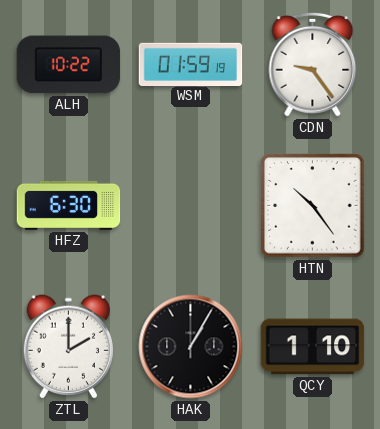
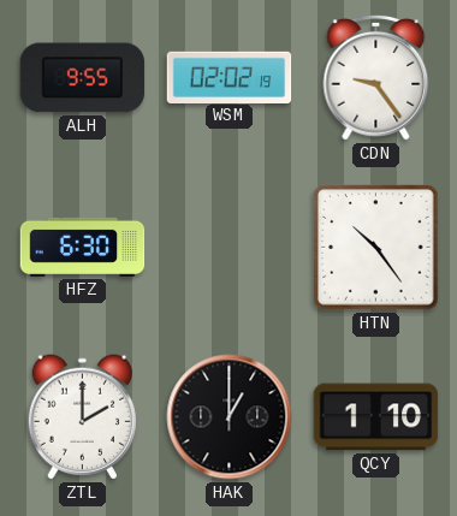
ALH: 10:22 -> 9:55 (83, 78)
WSM: 01:59 -> 02:02 (230, 77)
HAK: 1:05 -> 1:00 (230, 417)
